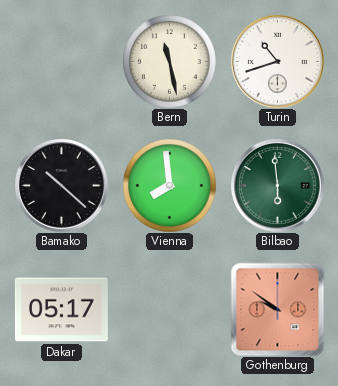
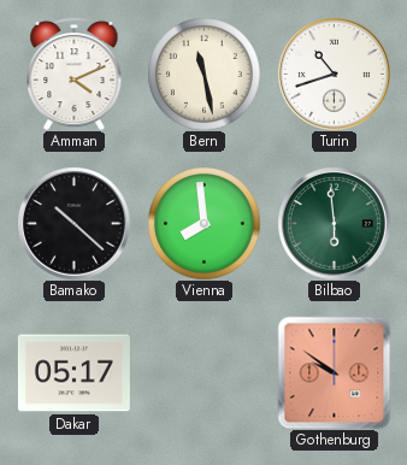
Amman: none -> 4:11 (75, 73)
